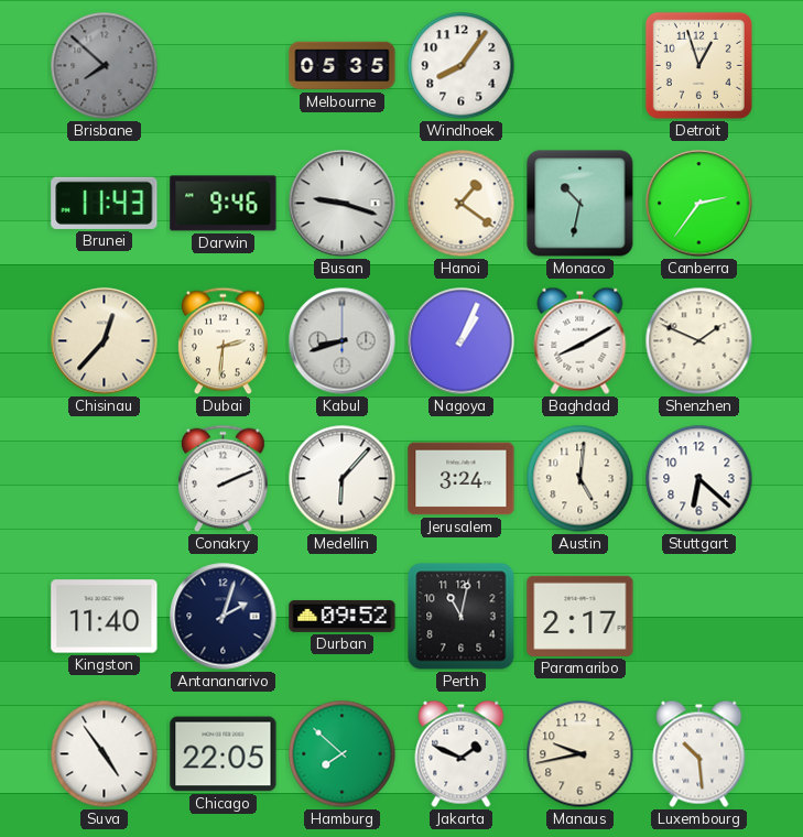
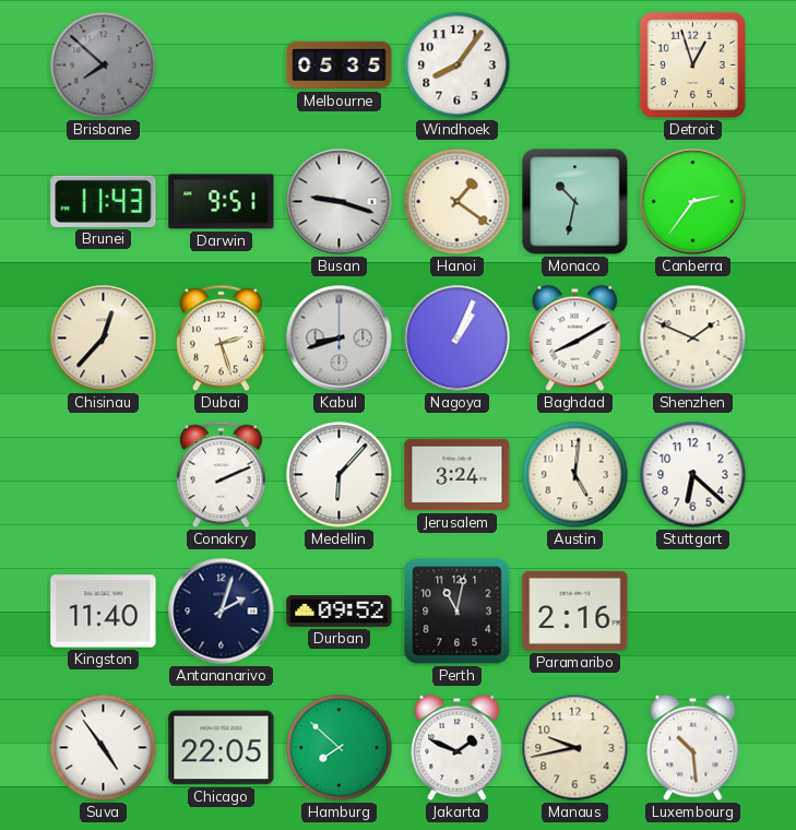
Darwin: 9:46 -> 9:51 (222, 202)
Dubai: 2:31 -> 2:27 (222, 339)
Paramaribo: 2:17 -> 2:16 (575, 610)
